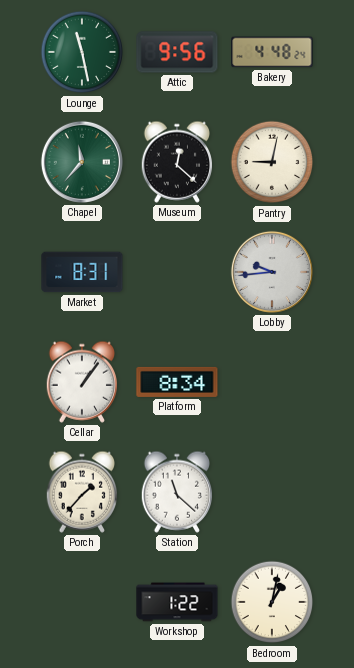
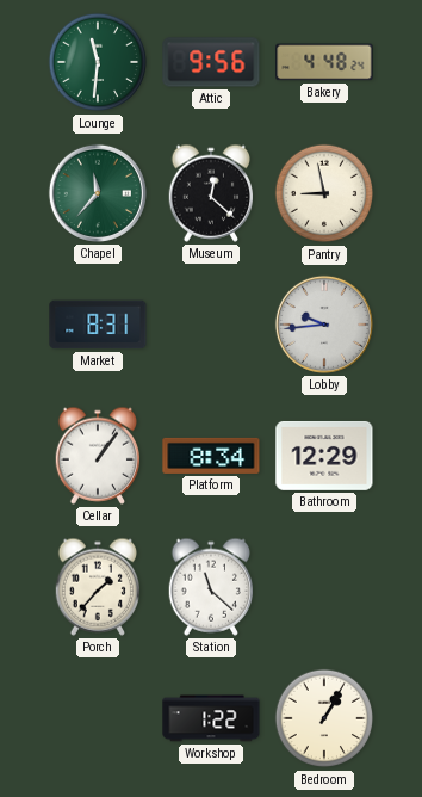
Lounge: 11:28 -> 11:31 (98, 62)
Pantry: 9:02 -> 8:58 (324, 193)
Bathroom: none -> 12:29 (324, 456)
Bedroom: 1:02 -> 1:05 (324, 718)
